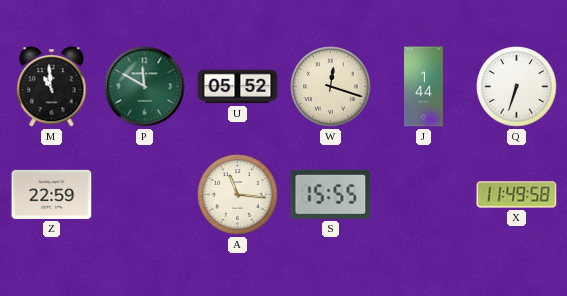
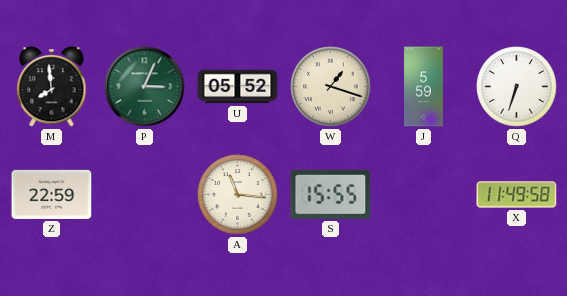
M: 10:59 -> 7:59 (52, 87)
P: 11:50 -> 3:04 (145, 87)
W: 12:18 -> 1:18 (331, 87)
J: 1:44 -> 5:59 (424, 87)
